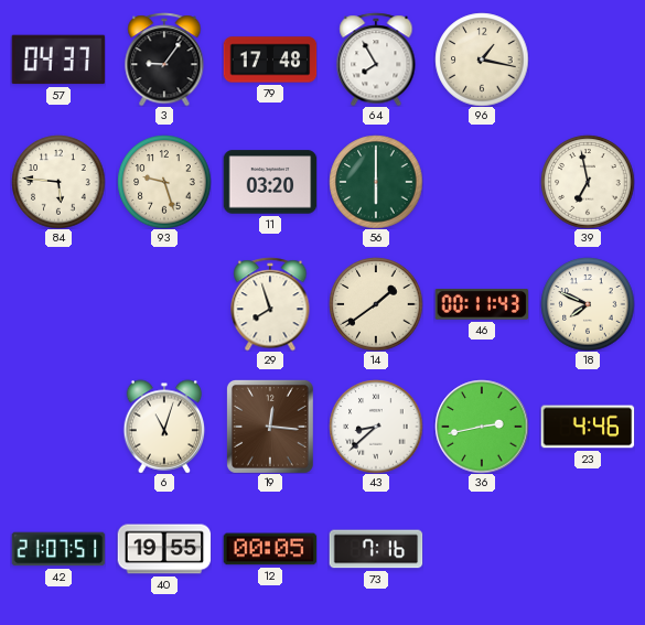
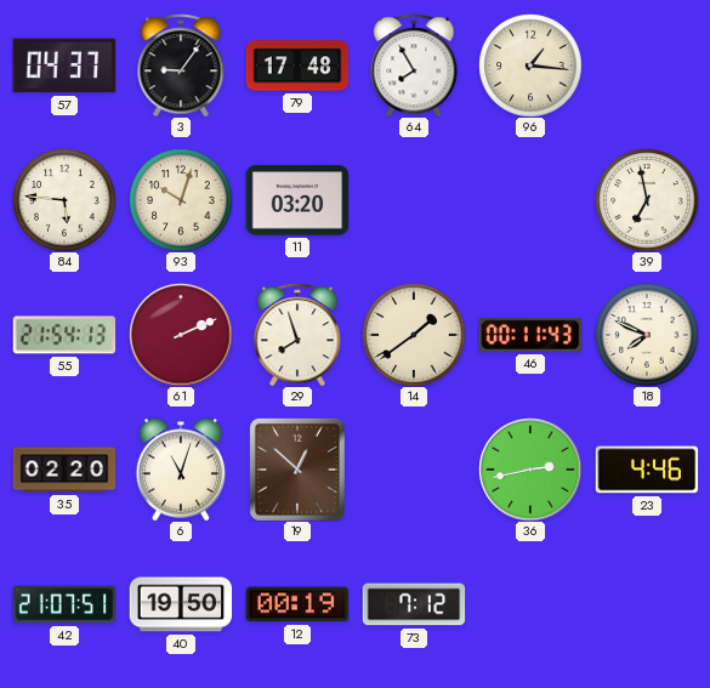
96: 1:17 -> 1:16 (530, 66)
93: 9:27 -> 10:03 (181, 200)
56: 6:00 -> none (376, 182)
55: none -> 21:54 (64, 335)
61: none -> 2:11 (181, 335)
35: none -> 02:20 (64, 470)
19: 12:16 -> 12:52 (297, 470)
43: 8:38 -> none (376, 427)
40: 19:55 -> 19:50 (181, 604)
12: 00:05 -> 00:19 (297, 604)
73: 7:16 -> 7:12 (414, 604)
